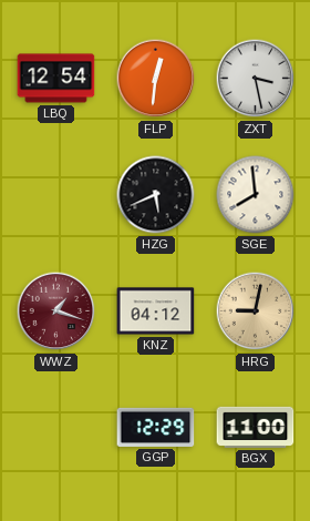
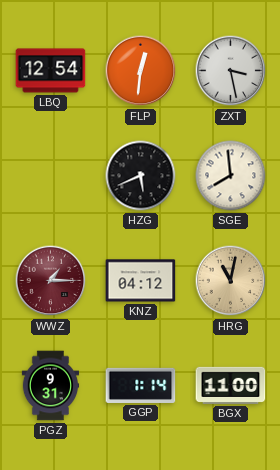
WWZ: 1:18 -> 1:15 (51, 281)
HRG: 9:02 -> 11:02 (231, 281)
PGZ: none -> 9:31 (51, 386)
GGP: 12:29 -> 1:14 (141, 385)
